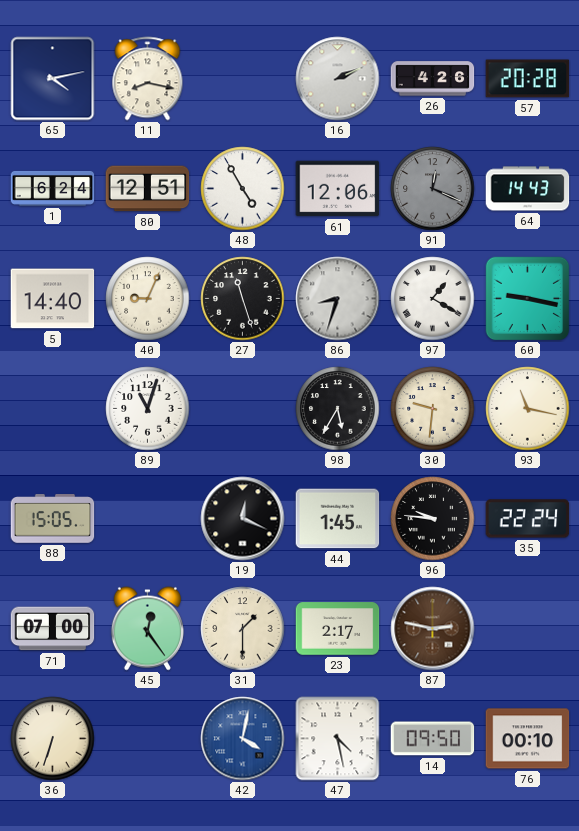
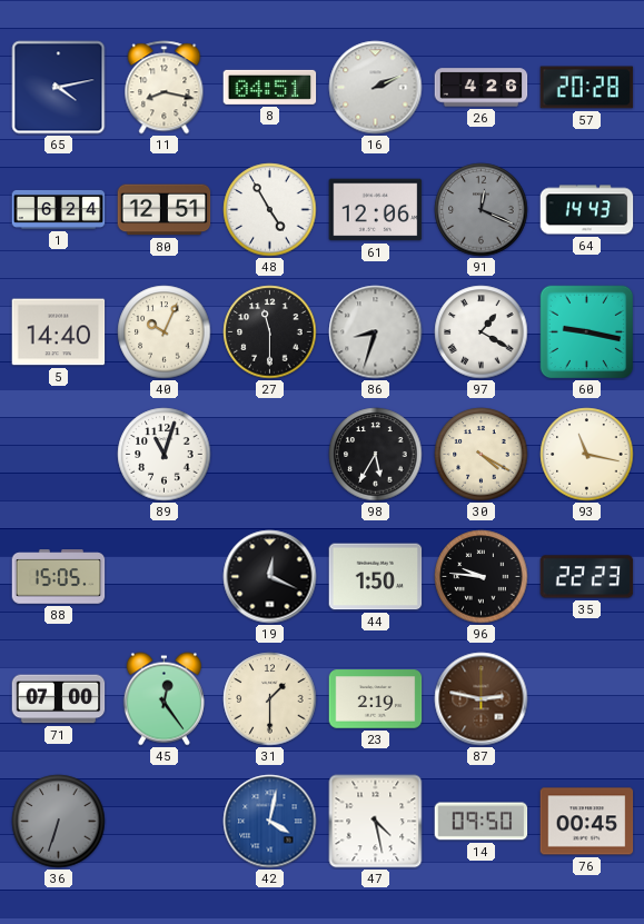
8: none -> 04:51 (270, 87)
40: 9:04 -> 10:04 (165, 332)
27: 11:27 -> 11:30 (270, 332)
30: 9:31 -> 4:20 (482, 455)
44: 1:45 -> 1:50 (376, 577)
35: 22:24 -> 22:23 (587, 577)
23: 2:17 -> 2:19 (376, 699)
36 dial: cream -> grey (59, 822)
76: 00:10 -> 00:45 (587, 822)
